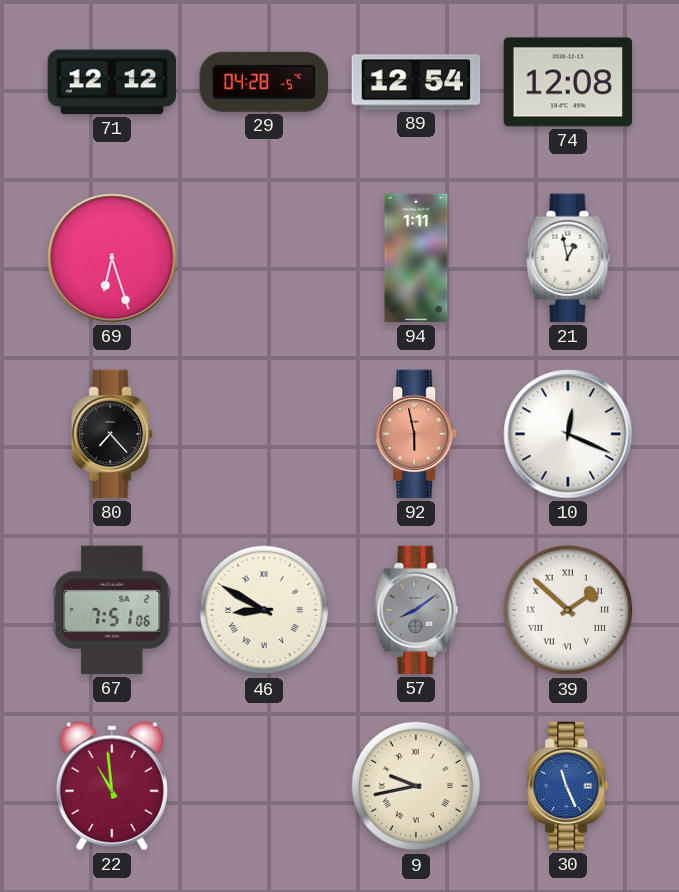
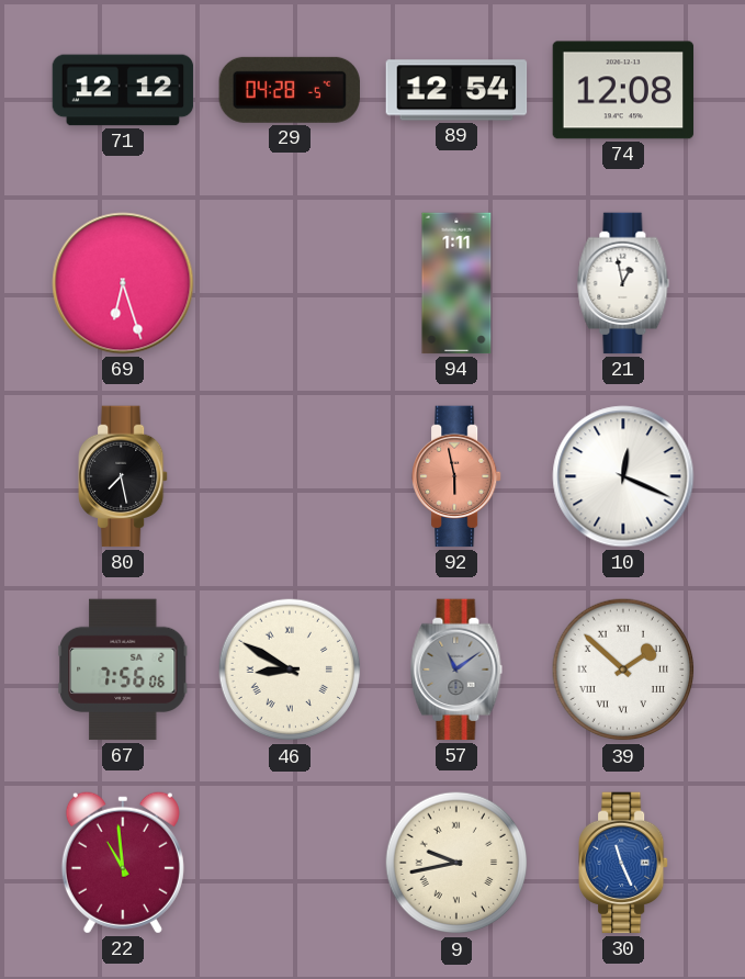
80: 7:23 -> 7:28 (124, 476)
67: 7:51 -> 7:56 (124, 669)
57: 8:09 -> 11:09 (456, 669)
